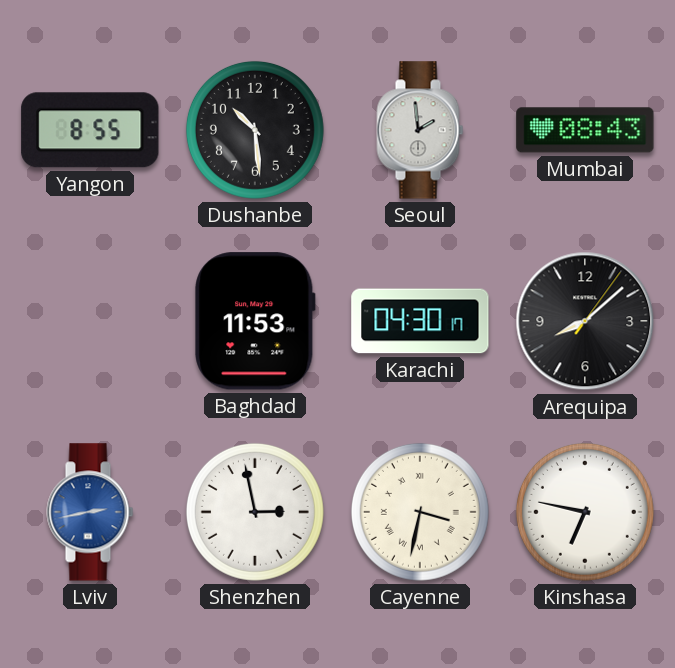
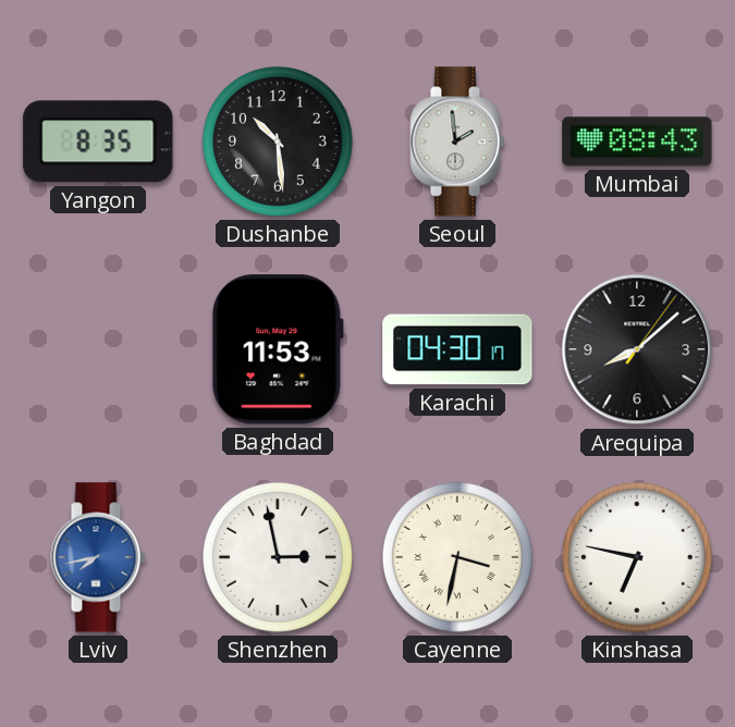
Yangon: 8:55 -> 8:35 (98, 141)
Lviv: 2:43 -> 7:43 (98, 557)
